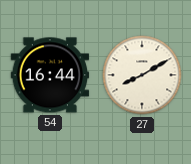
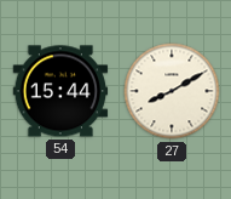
54: 16:44 -> 15:44 (60, 91)
